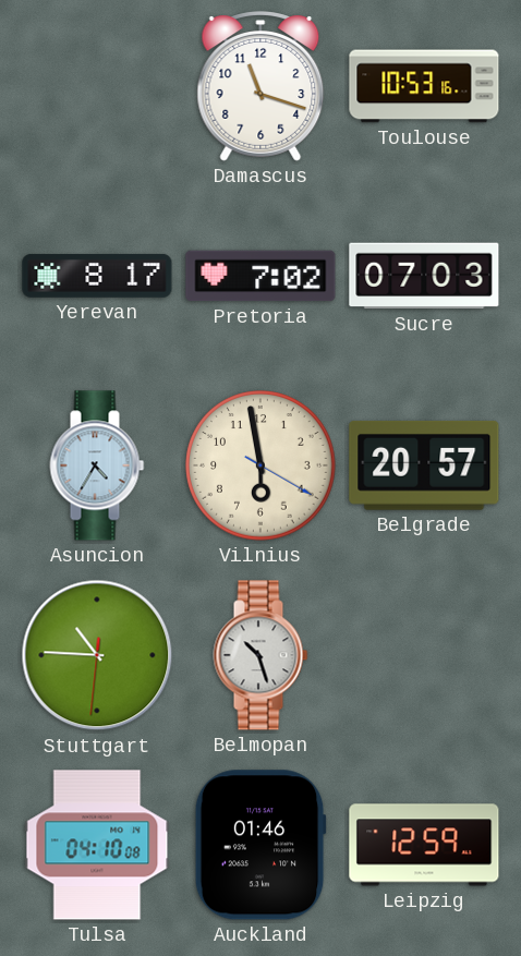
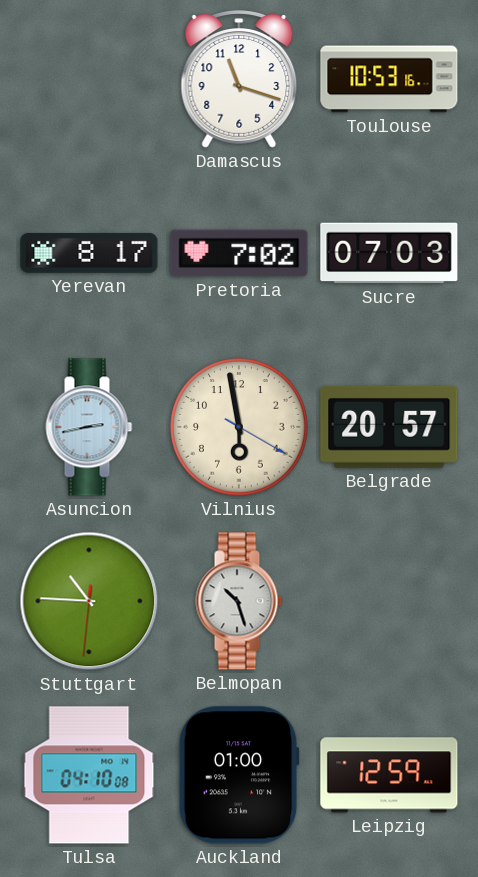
Asuncion: 4:35 -> 2:43 (89, 427)
Auckland: 01:46 -> 01:00 (239, 775)
